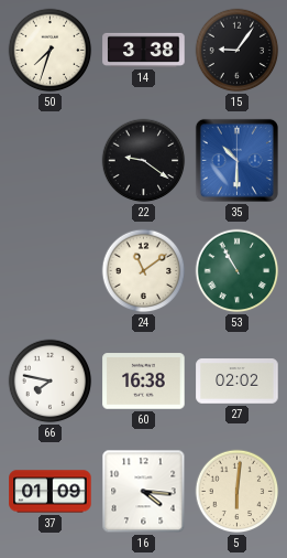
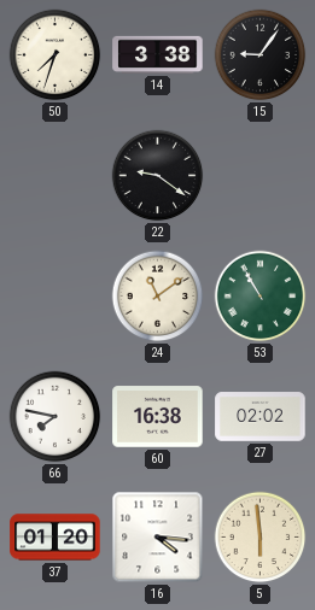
35: 10:30 -> none (236, 160)
37: 01:09 -> 01:20 (56, 538)
5: 6:01 -> 5:59 (261, 538)
